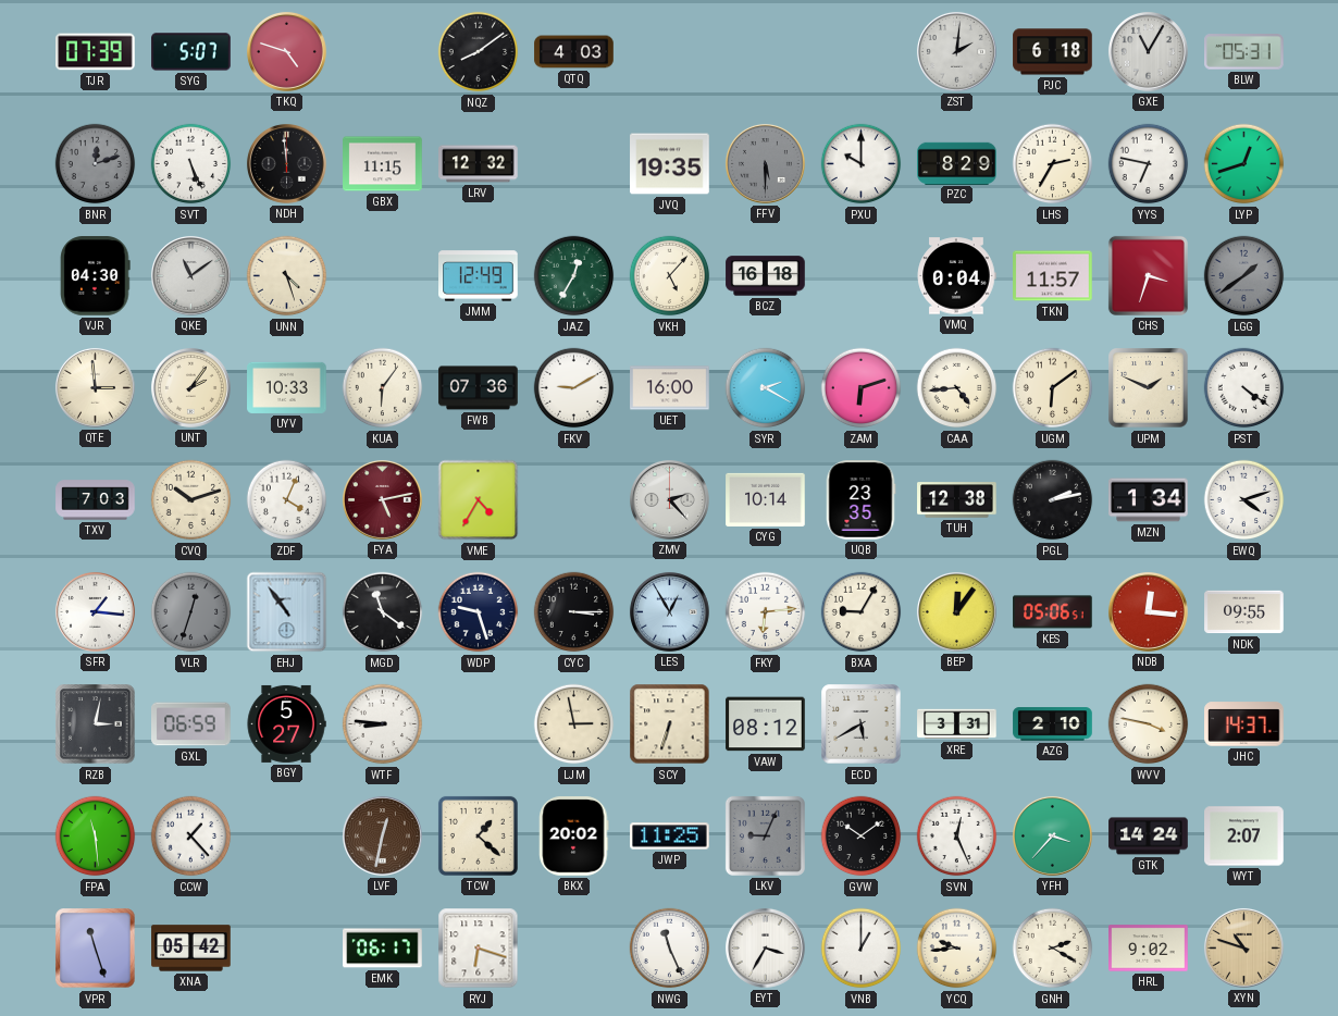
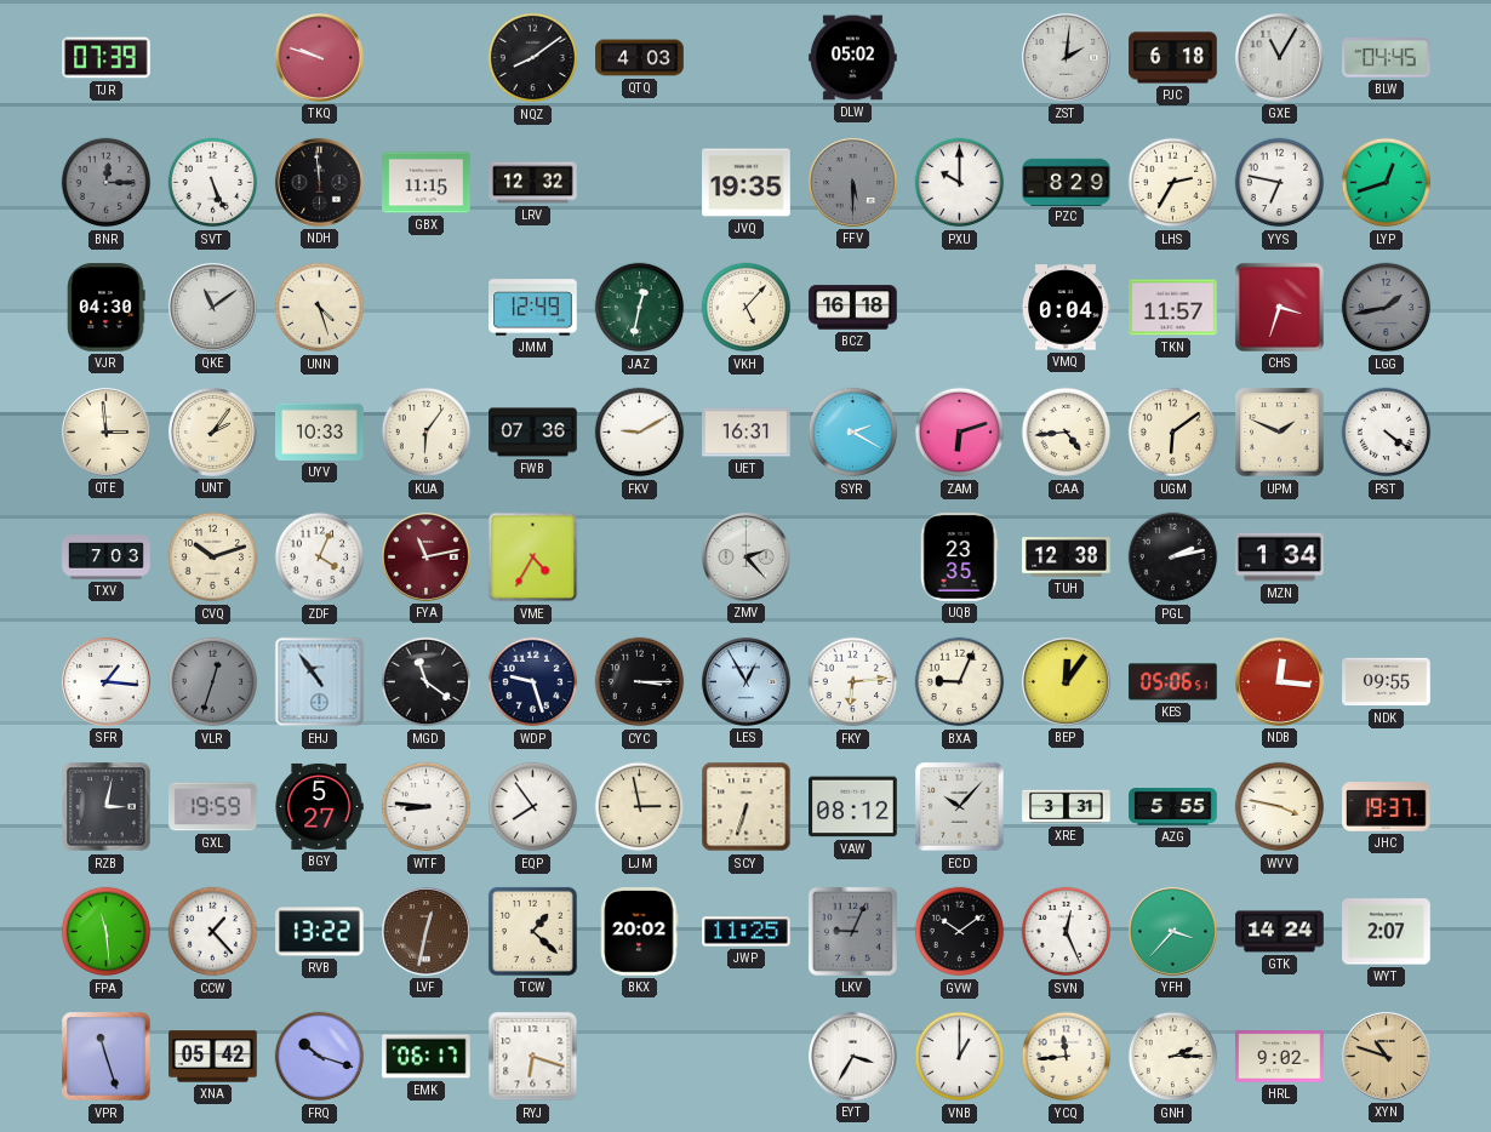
SYG: 5:07 -> none (191, 52)
TKQ: 4:48 -> 9:48 (319, 57)
DLW: none -> 05:02 (853, 58)
BLW: 05:31 -> 04:45 (1387, 58)
BNR: 12:12 -> 12:15 (107, 183)
JAZ: 12:35 -> 12:32 (640, 308)
LGG: 1:39 -> 1:43 (1387, 308)
UET: 16:00 -> 16:31 (747, 433)
FYA: 5:13 -> 11:13 (425, 556)
CYG: 10:14 -> none (766, 499)
EWQ: 4:12 -> none (1244, 500)
BXA: 9:05 -> 9:04 (960, 682)
GXL: 06:59 -> 19:59 (213, 807)
EQP: none -> 7:54 (533, 807)
ECD: 5:40 -> 10:07 (960, 807)
AZG: 2:10 -> 5:55 (1173, 807)
JHC: 14:37 -> 19:37 (1387, 807)
RVB: none -> 13:22 (320, 932)
FRQ: none -> 10:18 (320, 1057)
NWG: 11:26 -> none (670, 949)
YCQ: 9:44 -> 11:44 (1067, 1057)
GNH: 2:20 -> 2:15 (1173, 1057)
